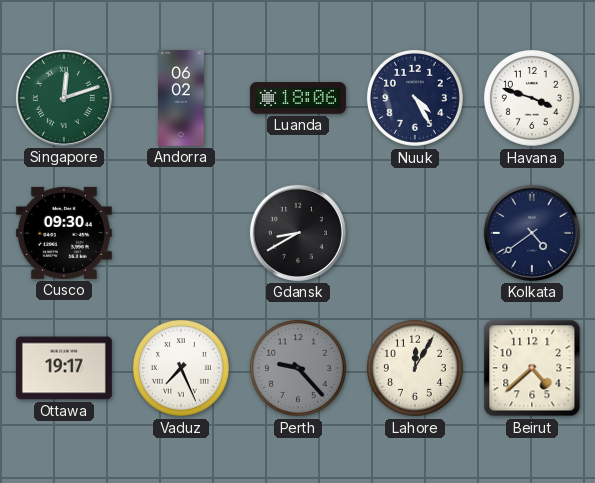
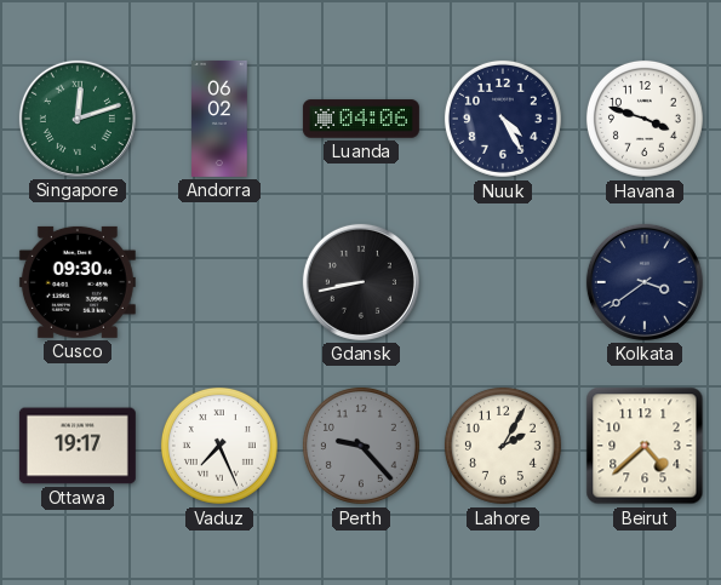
Luanda: 18:06 -> 04:06 (361, 119)
Gdansk: 8:40 -> 8:43 (361, 282)
Kolkata: 4:39 -> 3:39 (645, 282)
Lahore: 12:05 -> 2:05 (503, 446)
